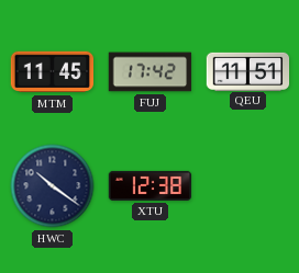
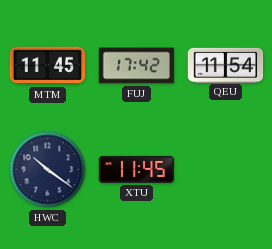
QEU: 11:51 -> 11:54 (226, 65)
XTU: 12:38 -> 11:45 (137, 169)
